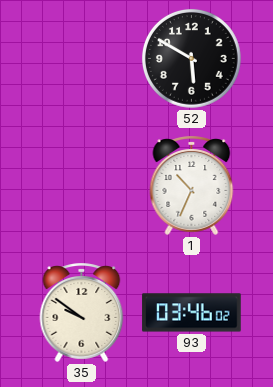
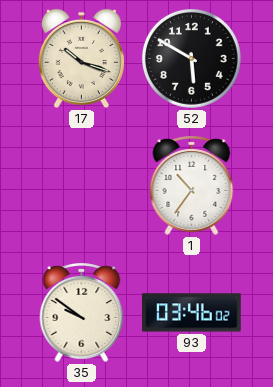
17: none -> 10:18 (81, 59)
1: 10:34 -> 10:36 (192, 185)
